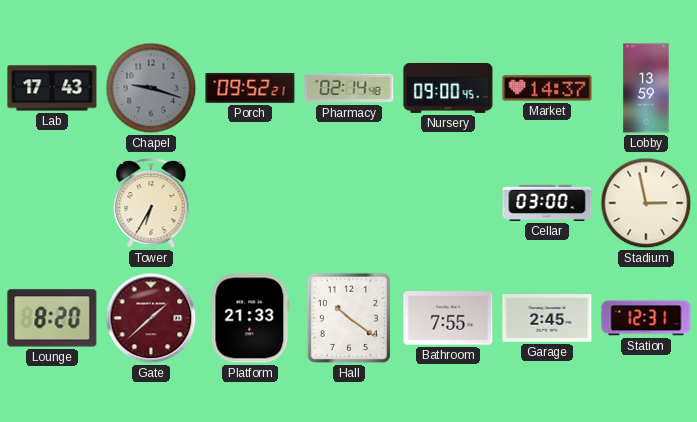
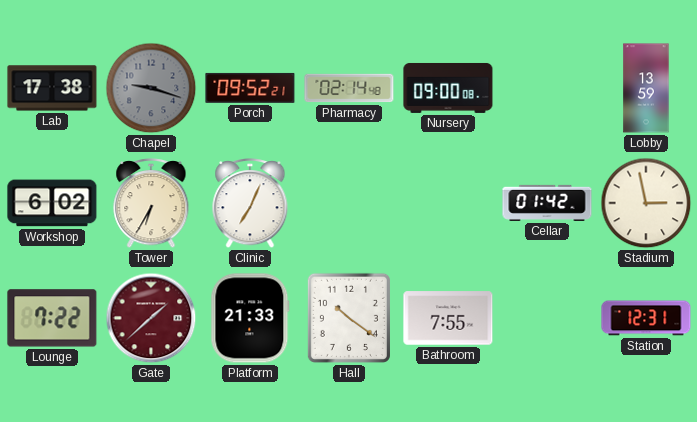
Lab: 17:43 -> 17:38 (52, 88)
Nursery: 09:00:45 -> 09:00:08 (448, 88)
Market: 14:37 -> none (547, 88)
Workshop: none -> 6:02 (52, 203)
Clinic: none -> 7:04 (250, 204)
Cellar: 03:00 -> 01:42 (547, 203)
Lounge: 8:20 -> 7:22 (52, 318)
Garage: 2:45 -> none (547, 318)
